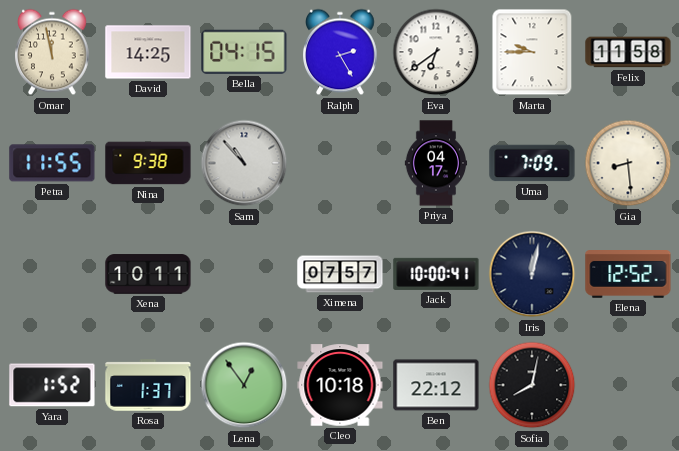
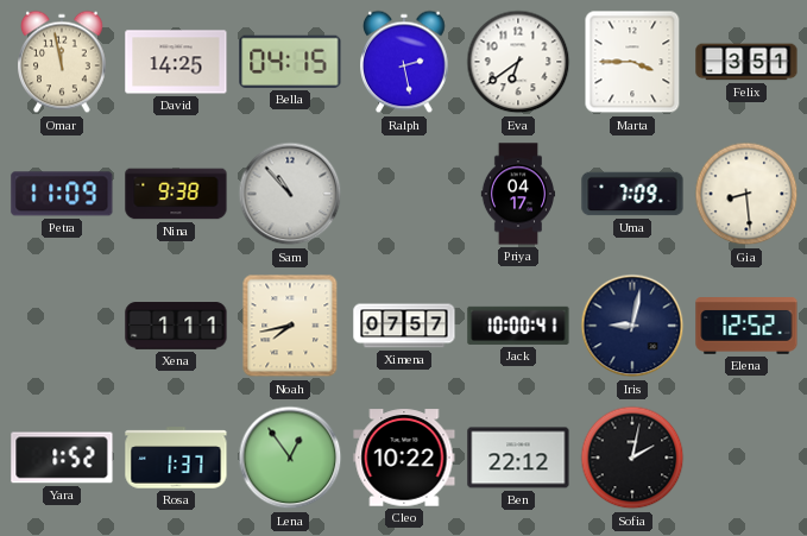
Ralph: 2:25 -> 2:28 (405, 62)
Marta: 9:45 -> 3:45 (632, 62)
Felix: 11:58 -> 3:51 (746, 62)
Petra: 11:55 -> 11:09 (62, 194)
Xena: 10:11 -> 1:11 (176, 326)
Noah: none -> 7:43 (290, 326)
Iris: 12:02 -> 9:02 (632, 326)
Cleo: 10:18 -> 10:22 (404, 458)
Sofia: 8:02 -> 2:02 (632, 458)
